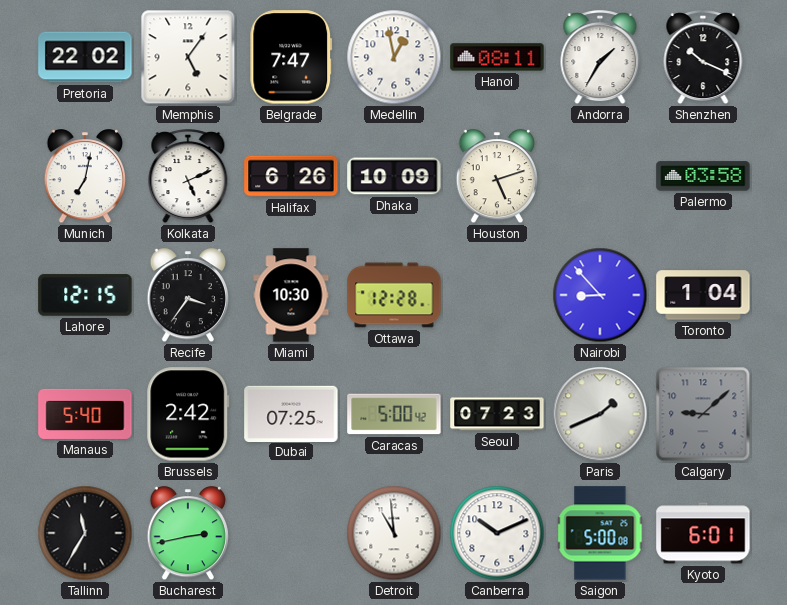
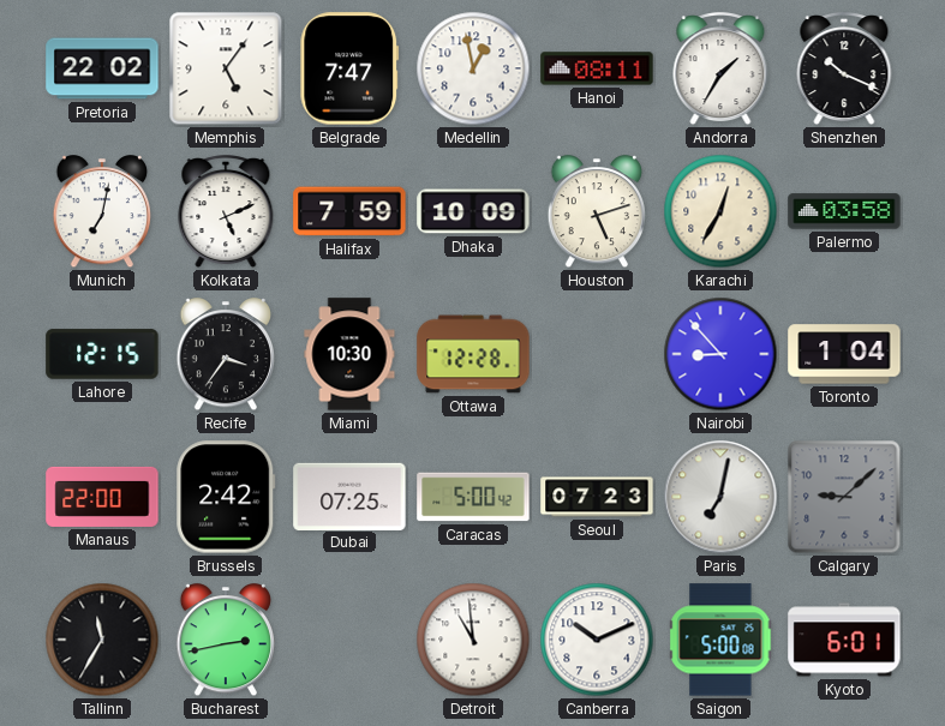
Halifax: 6:26 -> 7:59 (349, 211)
Karachi: none -> 12:35 (720, 211)
Manaus: 5:40 -> 22:00 (102, 497)
Paris: 1:41 -> 7:02 (720, 497)
